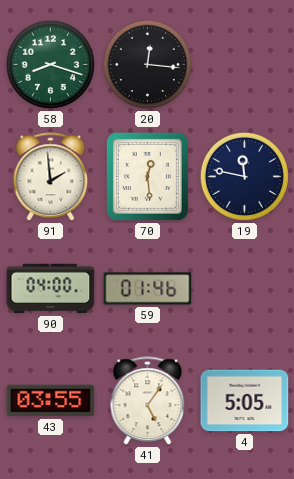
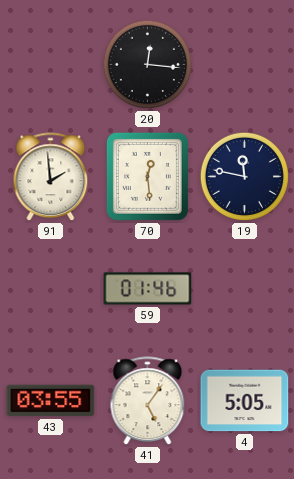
58: 8:18 -> none (50, 64)
90: 04:00 -> none (51, 289)
